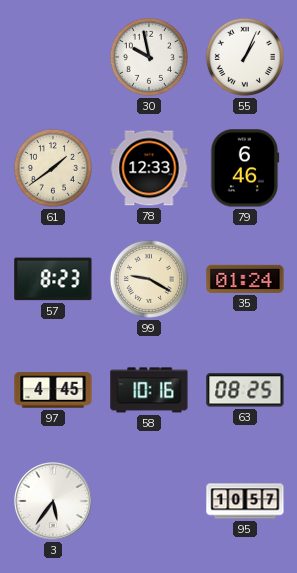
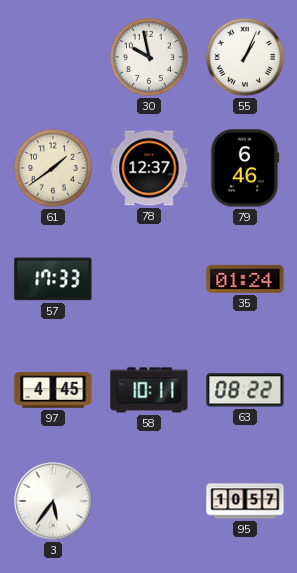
78: 12:33 -> 12:37 (149, 168)
57: 8:23 -> 17:33 (53, 279)
99: 9:20 -> none (149, 279)
58: 10:16 -> 10:11 (149, 390)
63: 08:25 -> 08:22 (245, 390)
